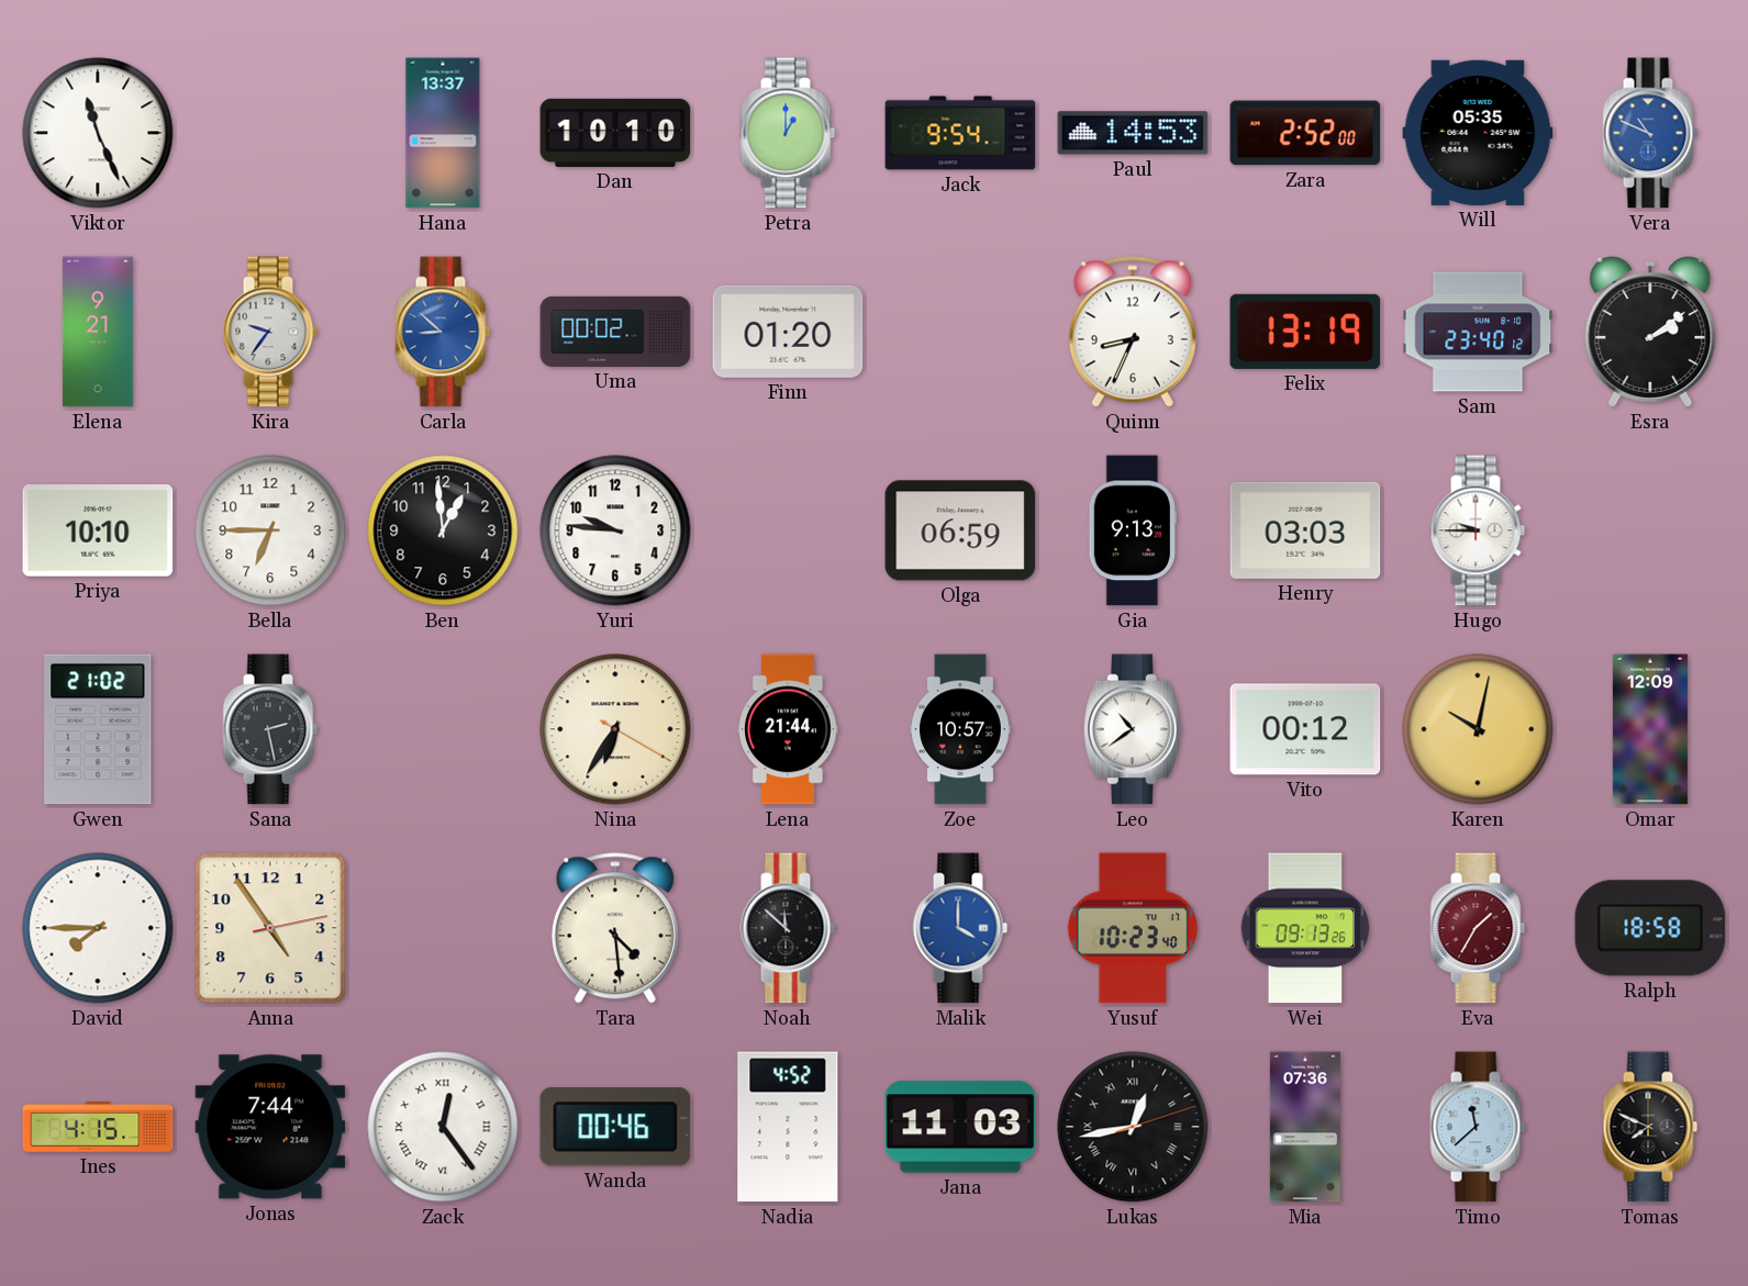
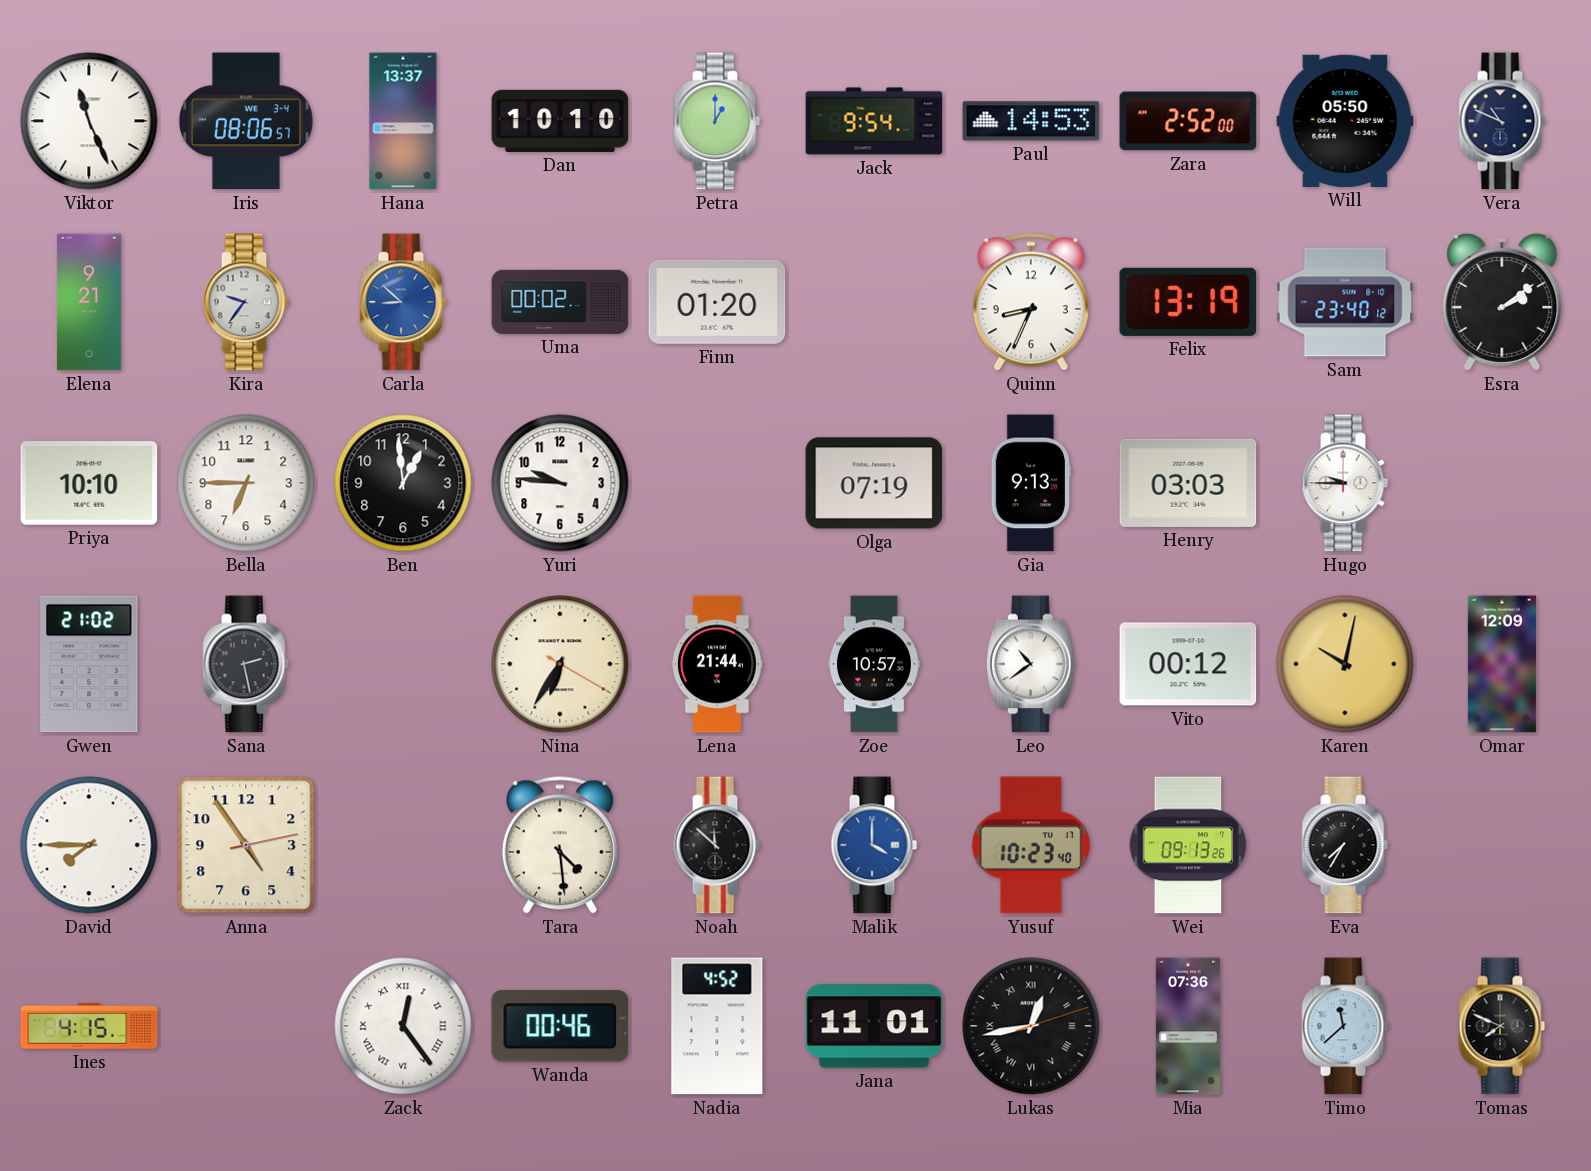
Iris: none -> 08:06 (246, 121)
Will: 05:35 -> 05:50 (1345, 121)
Vera dial: blue -> navy (1502, 121)
Olga: 06:59 -> 07:19 (874, 483)
Eva: 1:35 -> 7:35 (1345, 845)
Eva dial: burgundy -> black (1345, 845)
Ralph: 18:58 -> none (1650, 928)
Jonas: 7:44 -> none (270, 1127)
Jana: 11:03 -> 11:01 (874, 1026)
